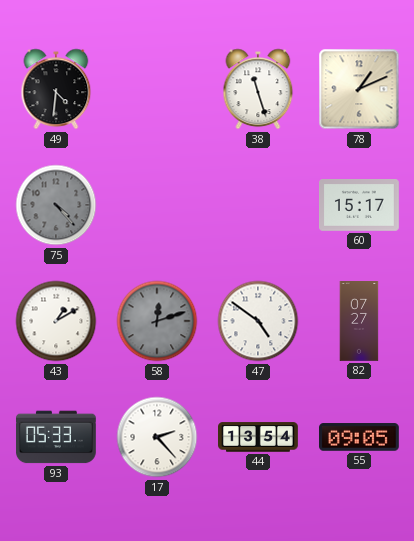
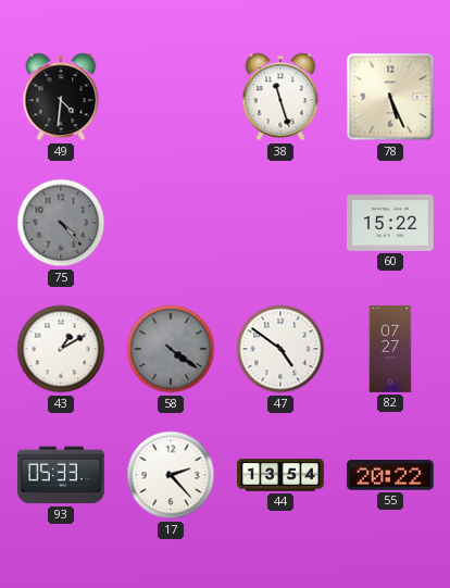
78: 1:11 -> 5:26 (390, 97)
60: 15:17 -> 15:22 (391, 224)
58: 12:12 -> 4:21 (171, 349)
55: 09:05 -> 20:22 (391, 475)
